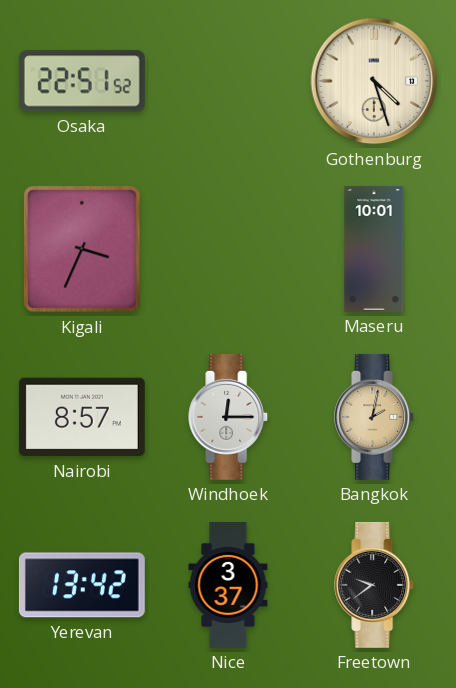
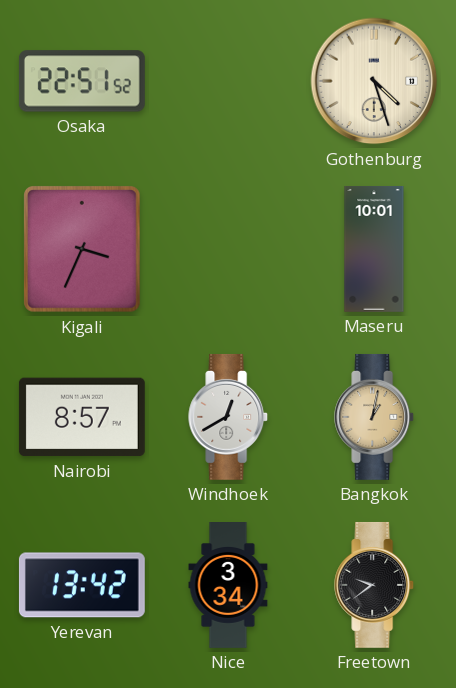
Windhoek: 12:15 -> 12:40 (229, 417)
Bangkok: 2:02 -> 1:02 (375, 417)
Nice: 3:37 -> 3:34 (228, 586)
